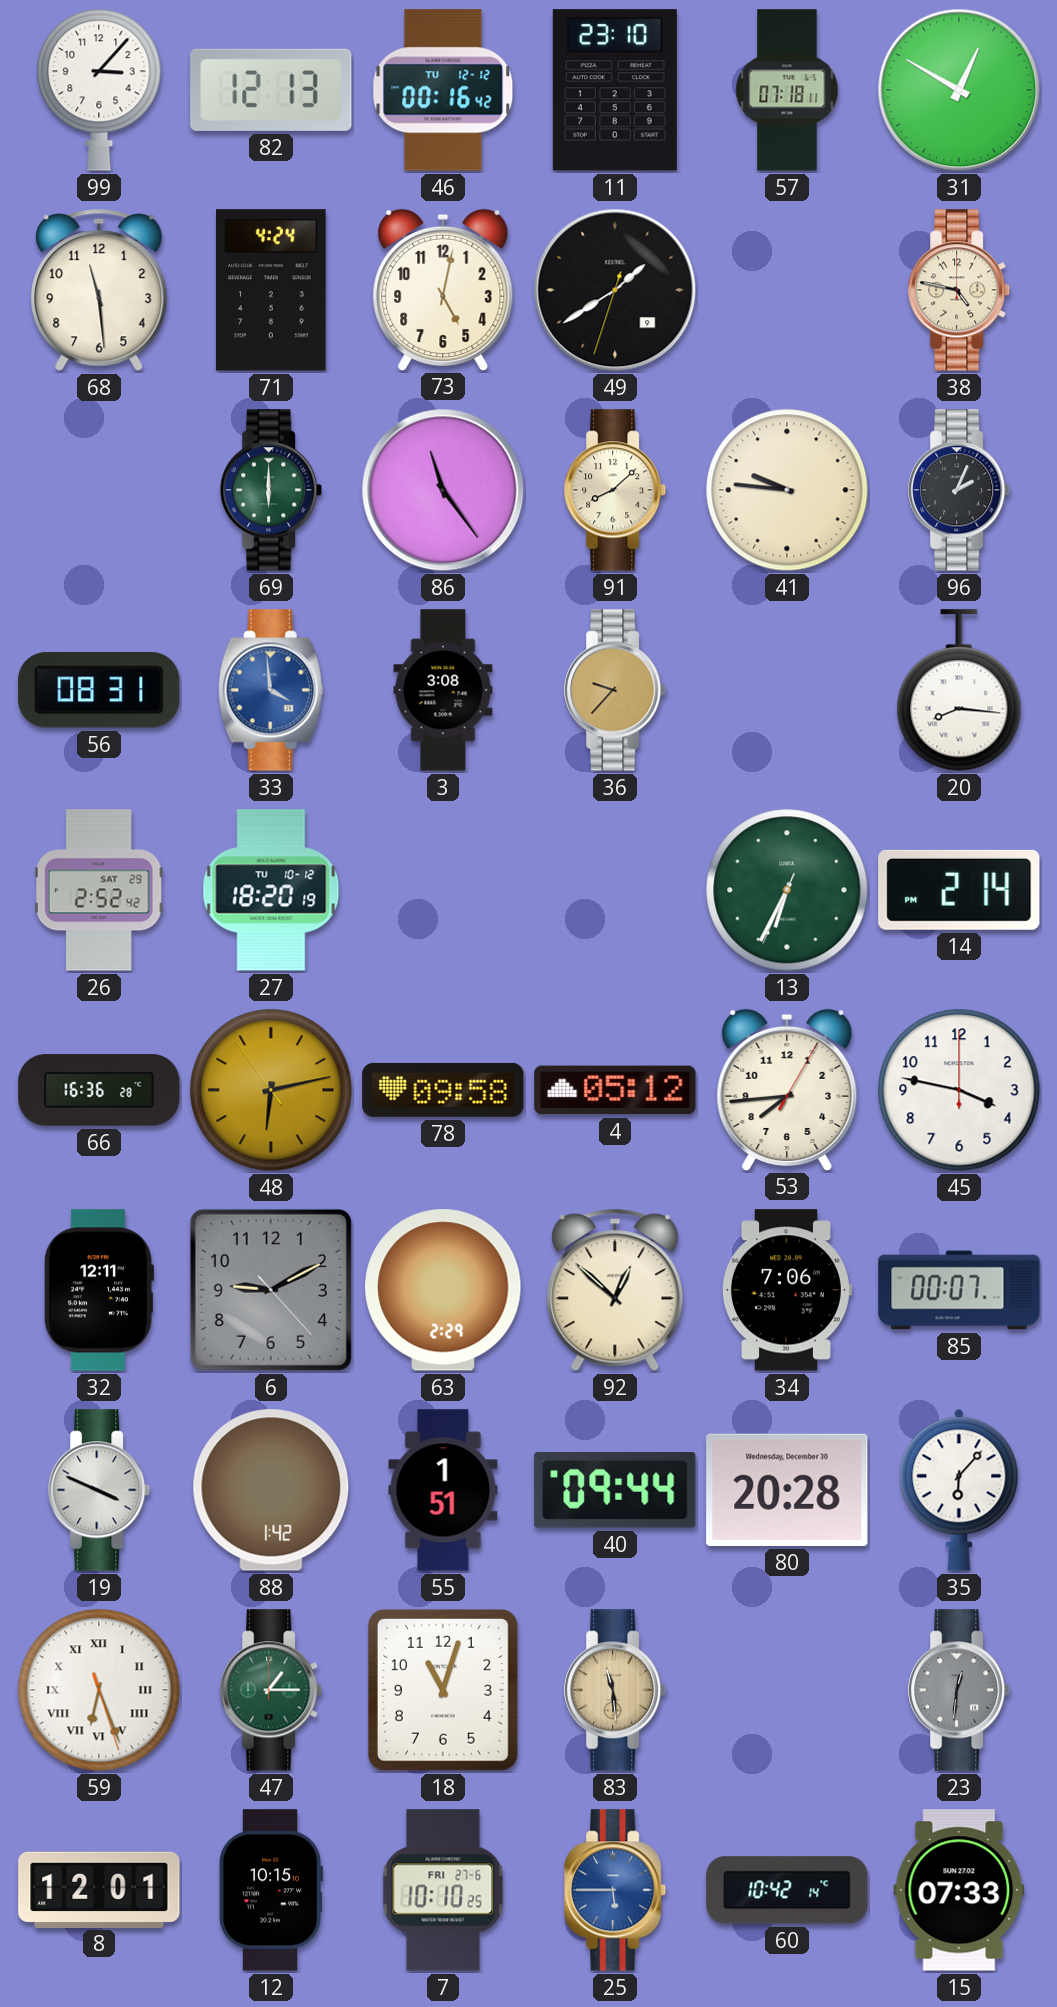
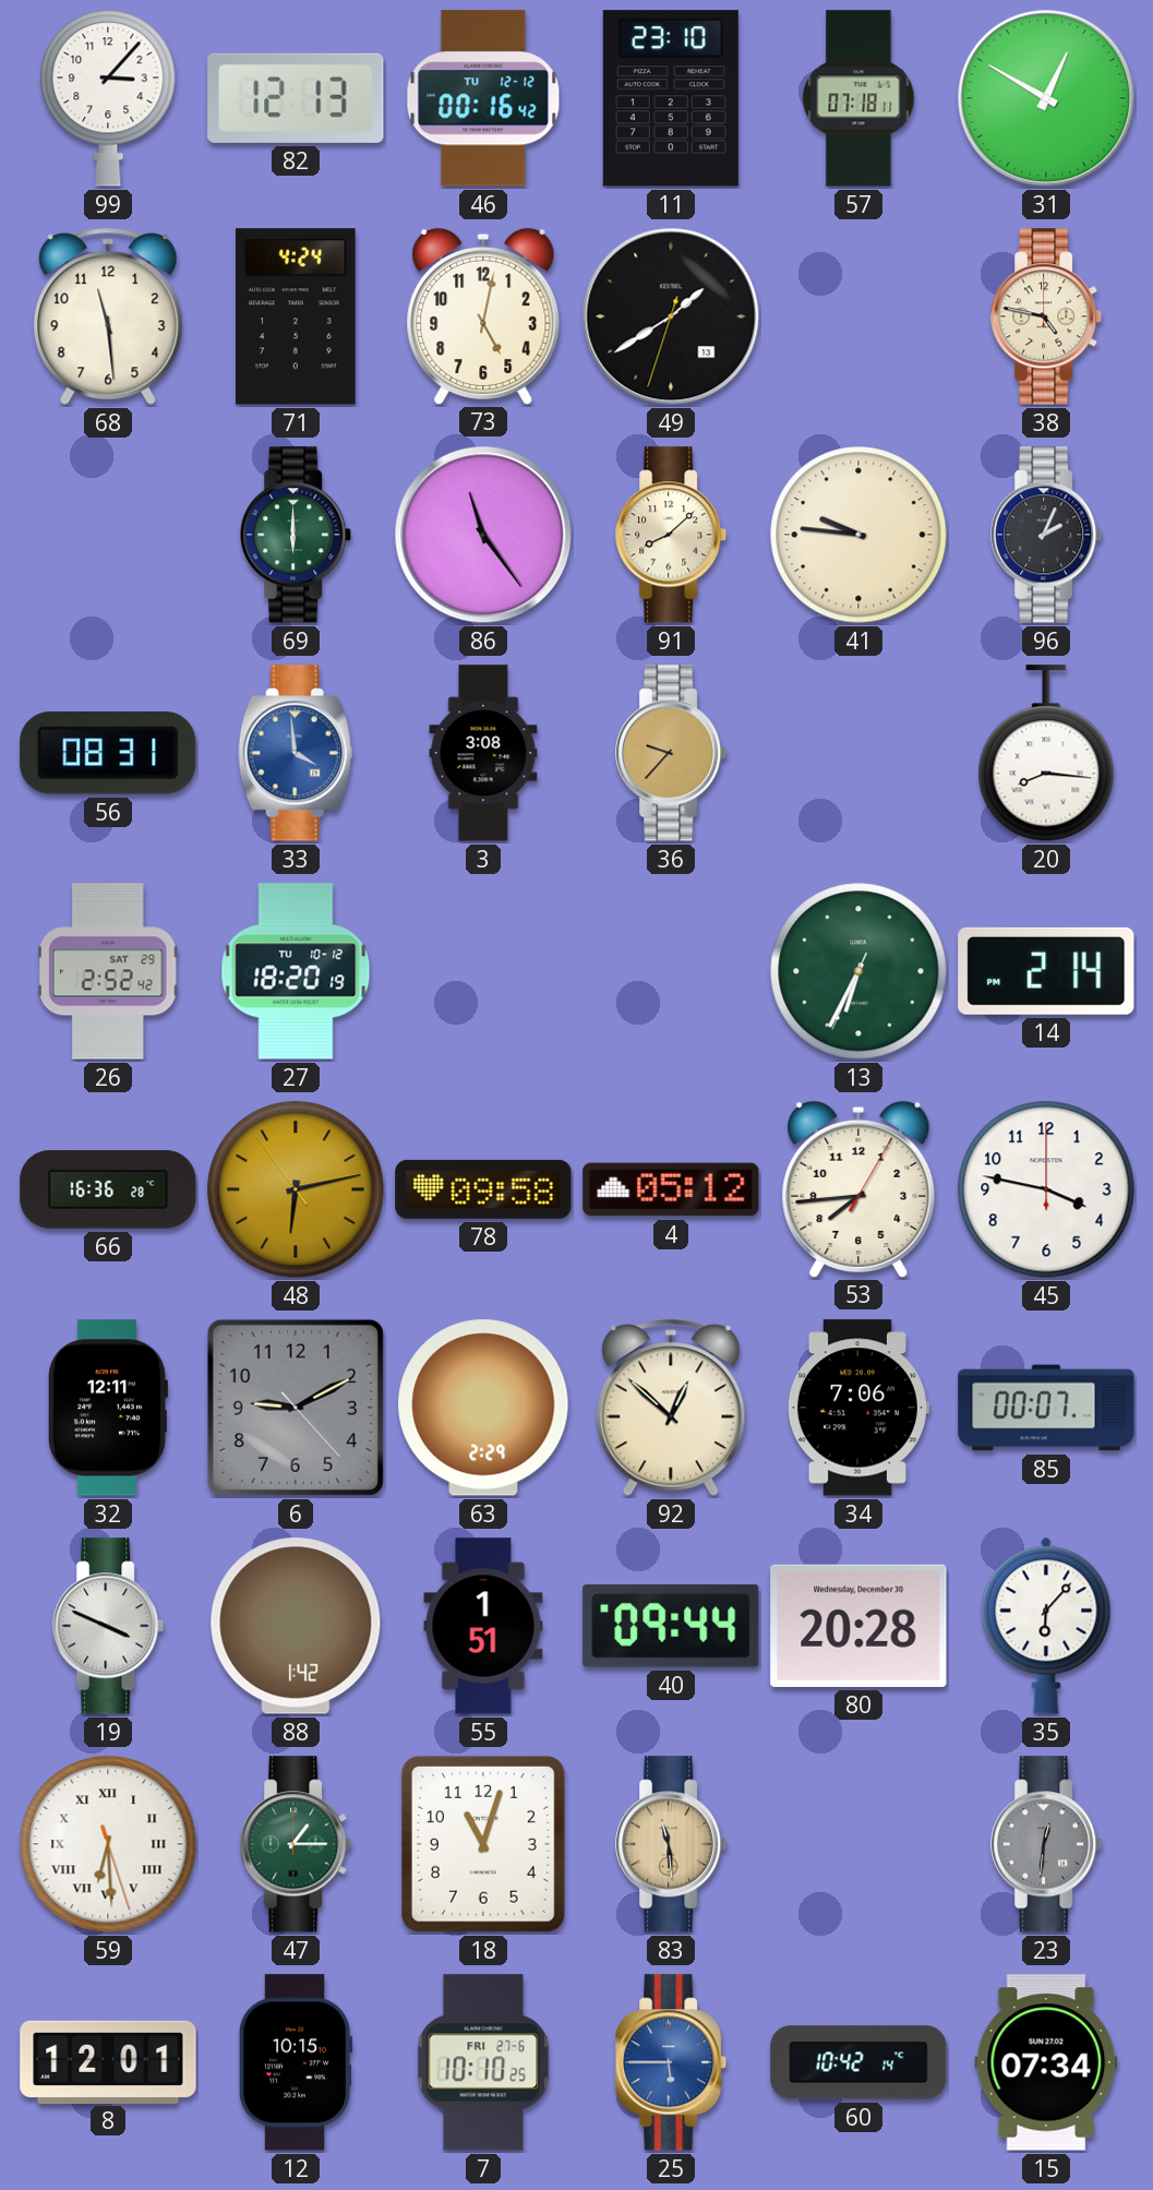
49 date: 9 -> 13 (671, 316)
59: 6:26 -> 6:29 (108, 1844)
15: 07:33 -> 07:34 (1046, 2062)
